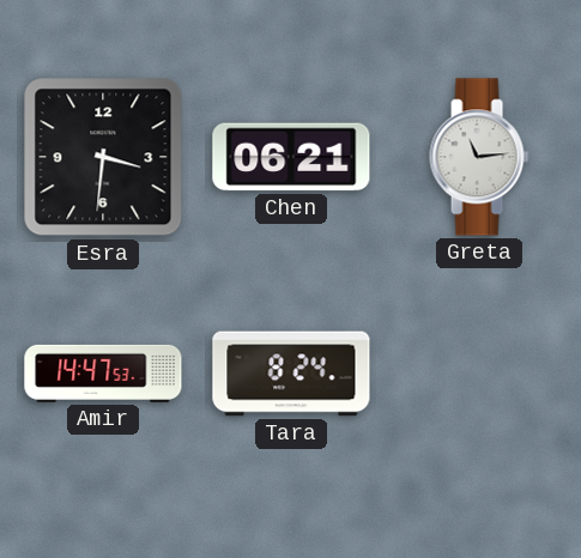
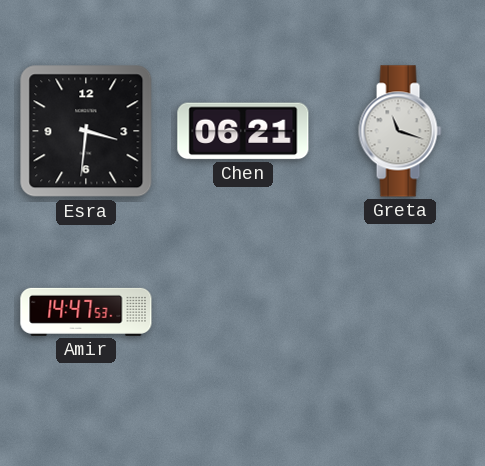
Greta: 11:14 -> 11:18 (400, 131)
Tara: 8:24 -> none (291, 374)
